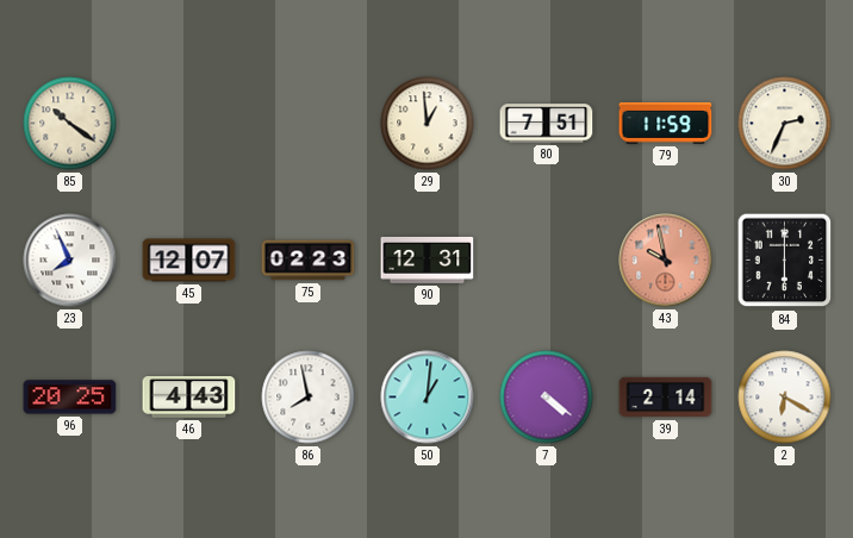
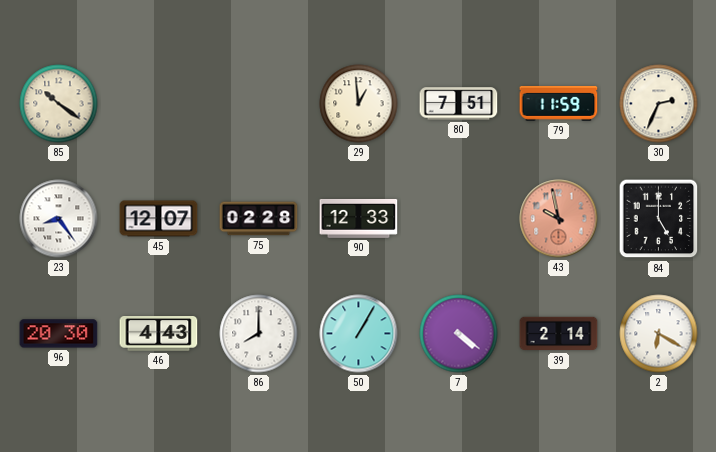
23: 7:56 -> 8:24 (59, 219)
75: 02:23 -> 02:28 (259, 219)
90: 12:31 -> 12:33 (359, 218)
84: 6:00 -> 5:00 (659, 219)
96: 20:25 -> 20:30 (59, 334)
86: 7:58 -> 8:00 (259, 334)
50: 1:01 -> 1:05 (359, 334)
